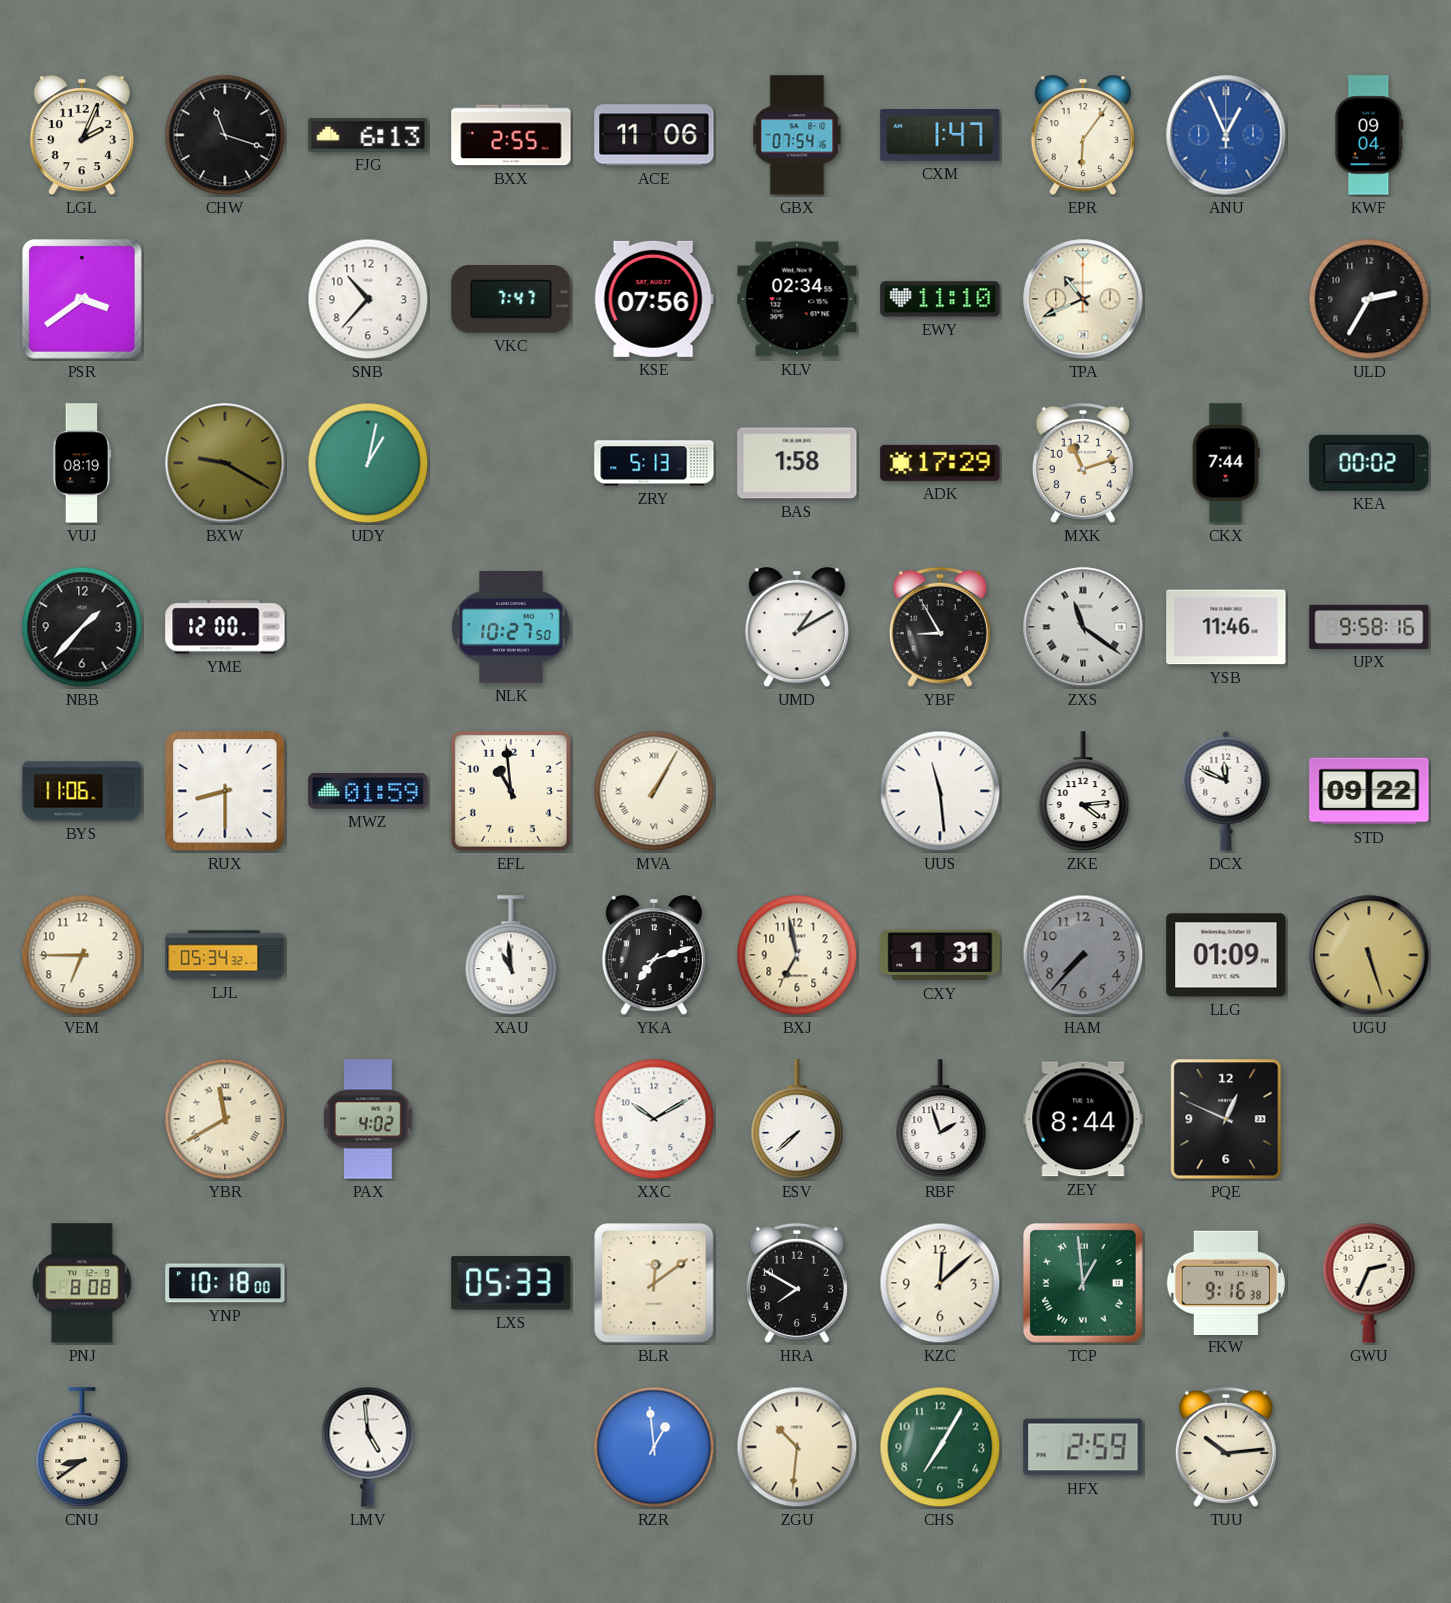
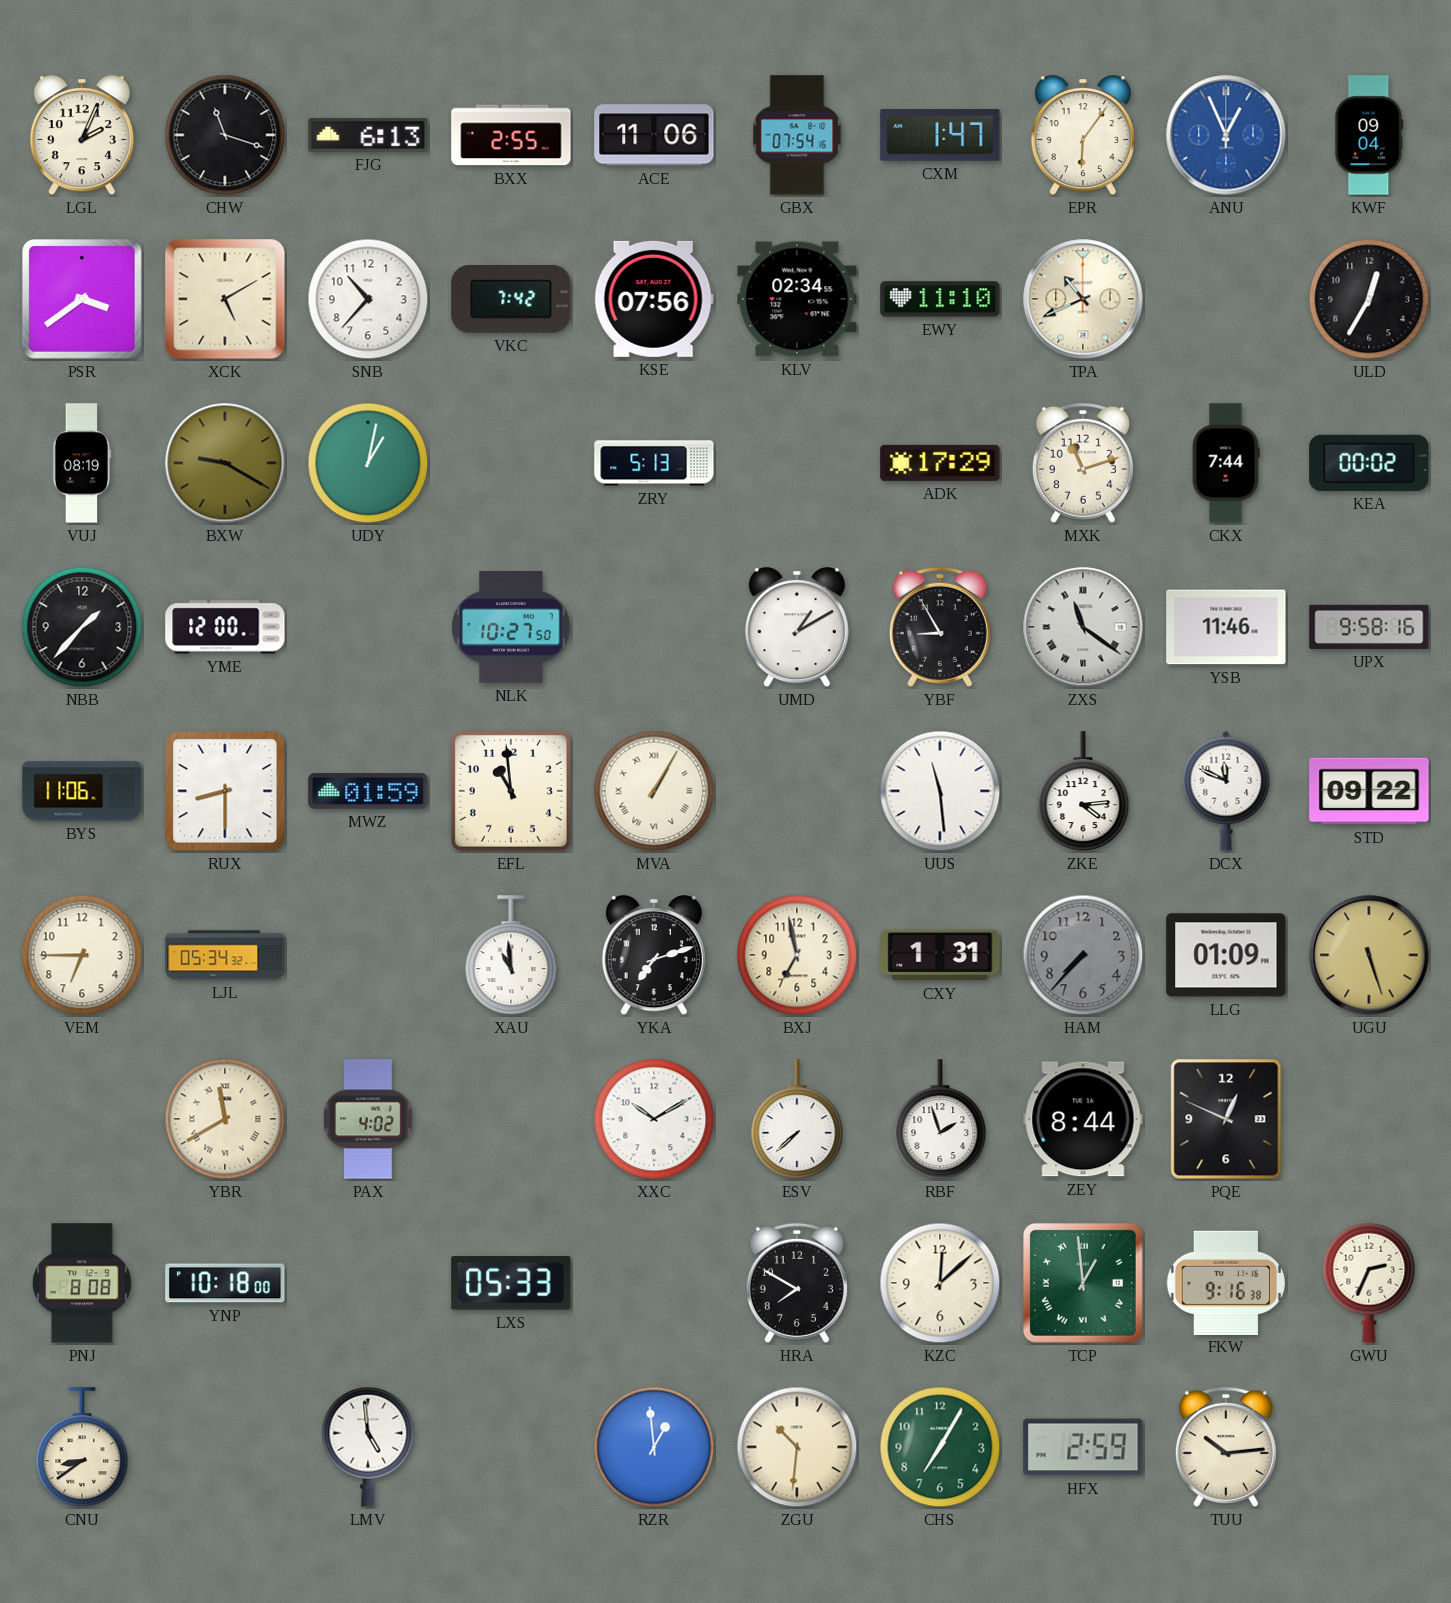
XCK: none -> 5:10 (225, 299)
VKC: 7:47 -> 7:42 (511, 300)
ULD: 2:35 -> 12:35 (1369, 299)
BAS: 1:58 -> none (797, 463)
BLR: 12:09 -> none (654, 1283)
